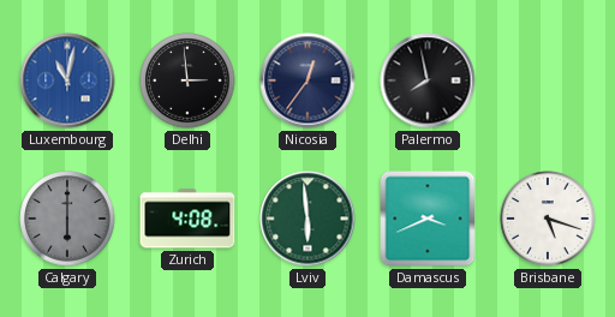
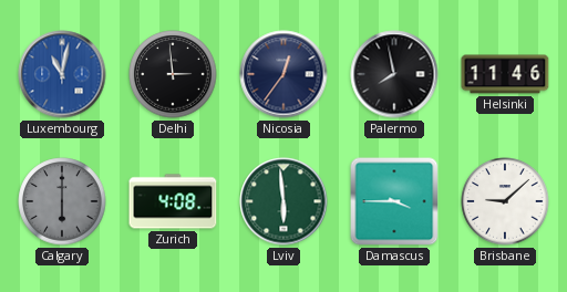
Helsinki: none -> 11:46 (505, 74)
Damascus: 3:41 -> 3:45 (394, 201)
Brisbane: 5:18 -> 9:08 (505, 201)
